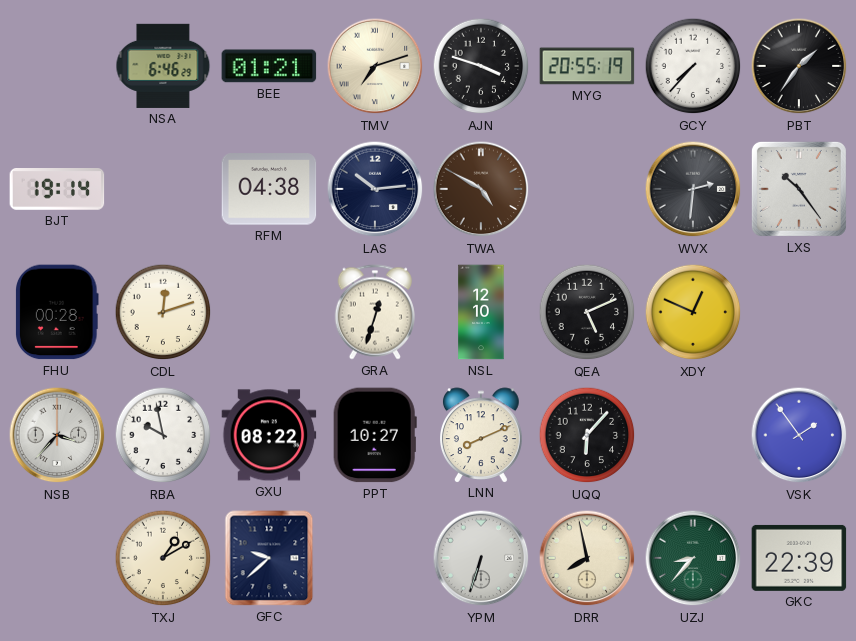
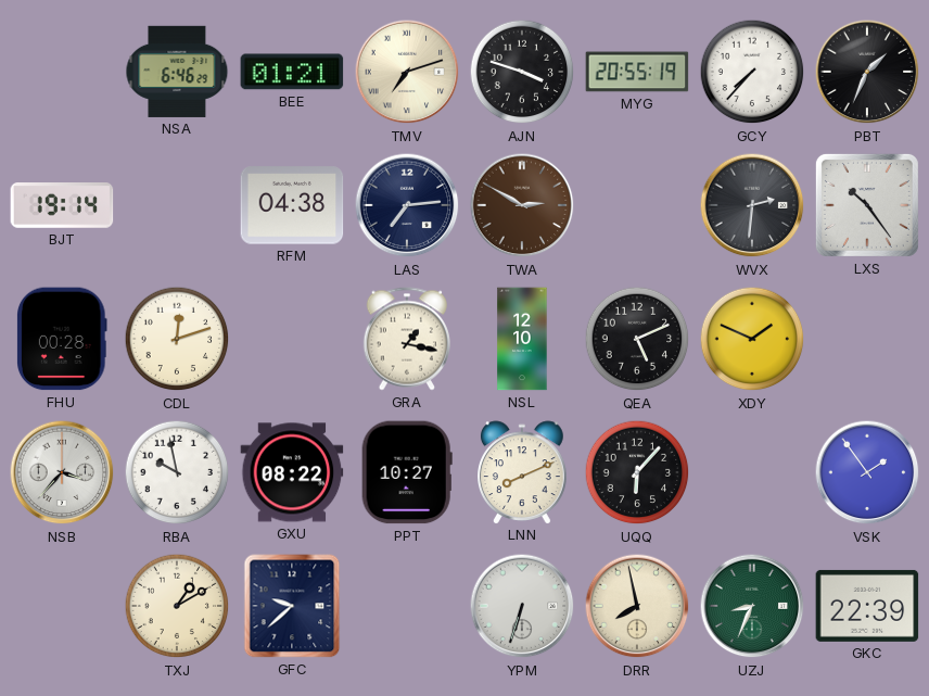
PBT: 1:36 -> 1:34 (867, 72)
LAS: 10:14 -> 7:14 (407, 205)
TWA: 4:50 -> 2:50 (522, 205)
GRA: 12:33 -> 1:17 (407, 339)
XDY: 12:49 -> 1:49 (752, 339)
UZJ: 8:37 -> 8:34 (752, 606)
